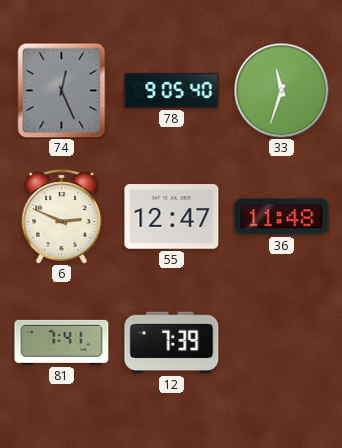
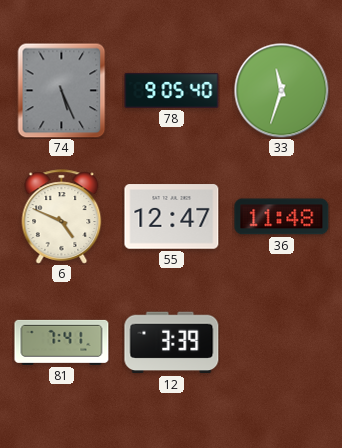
74: 12:26 -> 5:26 (62, 90)
6: 2:49 -> 4:49 (62, 217)
12: 7:39 -> 3:39 (172, 343)
